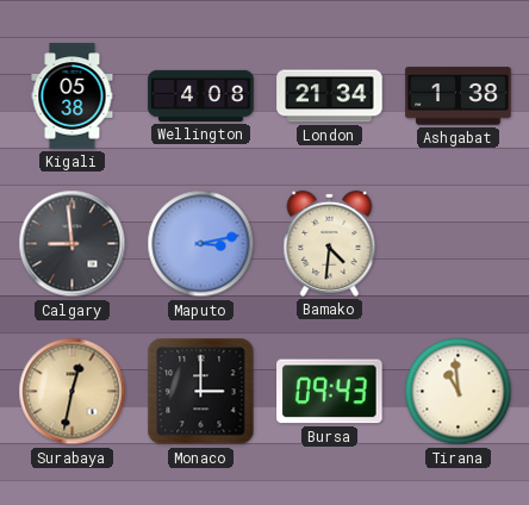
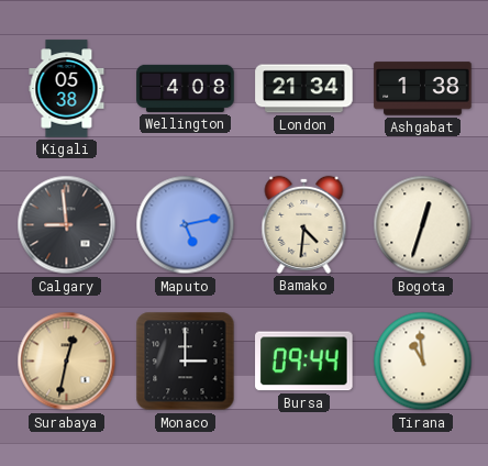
Maputo: 3:13 -> 5:13 (186, 225)
Bogota: none -> 12:33 (423, 225)
Bursa: 09:43 -> 09:44 (304, 362)
